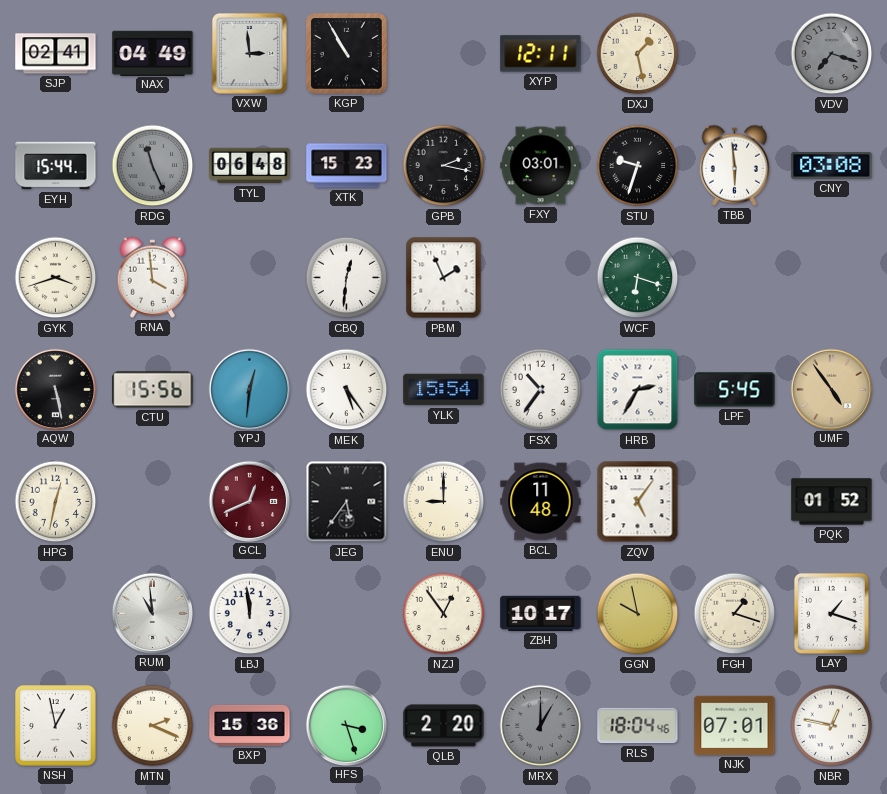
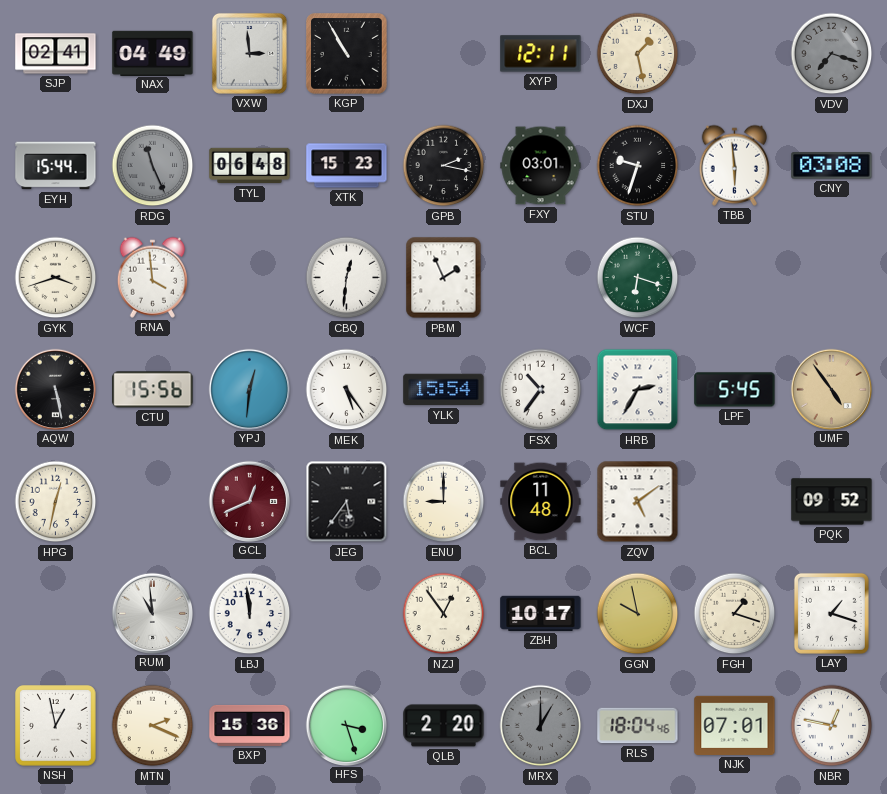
ZQV: 5:06 -> 5:09 (638, 502)
PQK: 01:52 -> 09:52 (832, 502)
